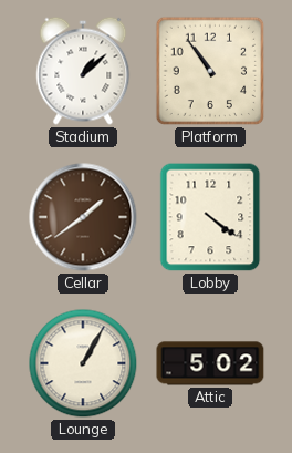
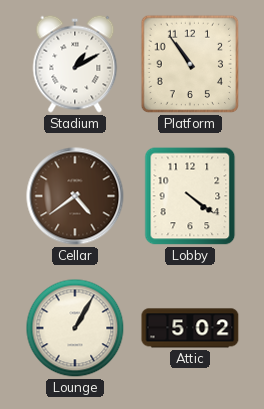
Stadium: 1:08 -> 1:10 (75, 64)
Cellar: 1:39 -> 4:39 (75, 196)
